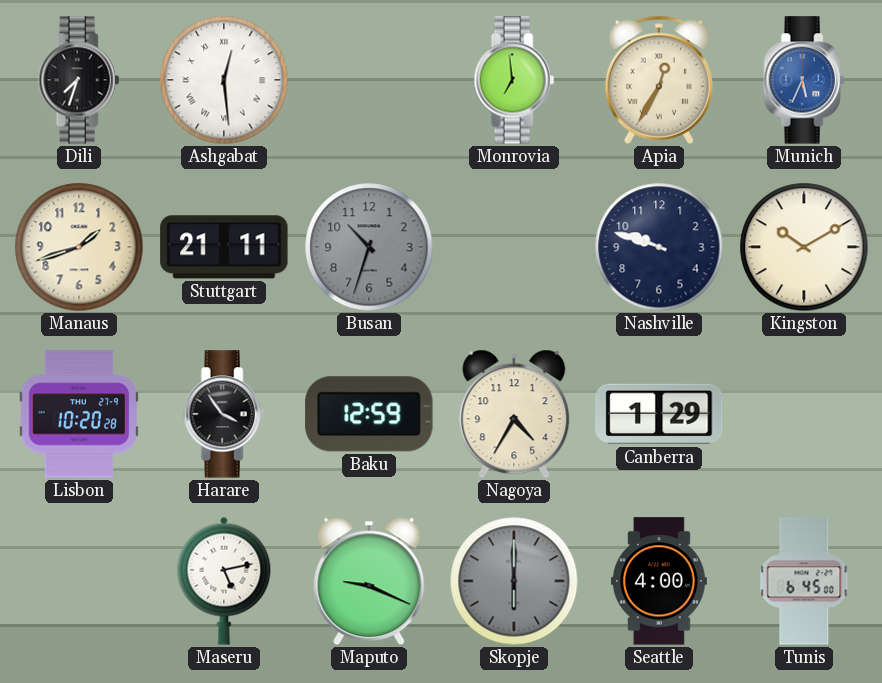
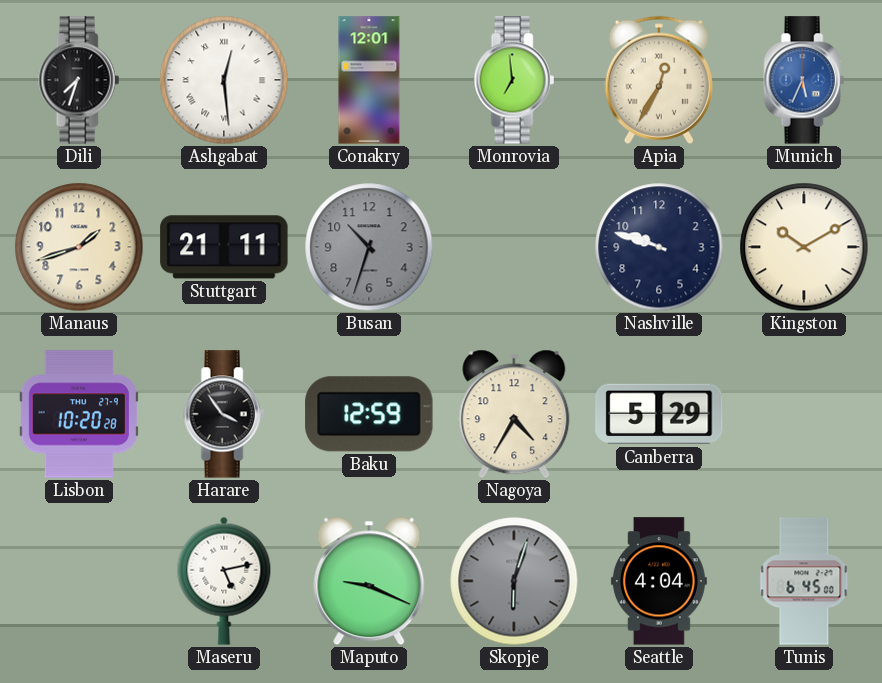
Conakry: none -> 12:01 (369, 80)
Canberra: 1:29 -> 5:29 (659, 414)
Skopje: 6:00 -> 6:03 (514, 581)
Seattle: 4:00 -> 4:04 (659, 581)
